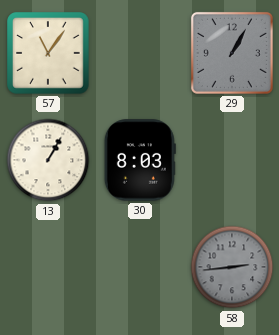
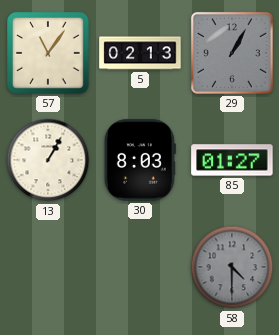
5: none -> 02:13 (140, 53)
85: none -> 01:27 (232, 160)
58: 2:44 -> 4:30 (232, 267)
